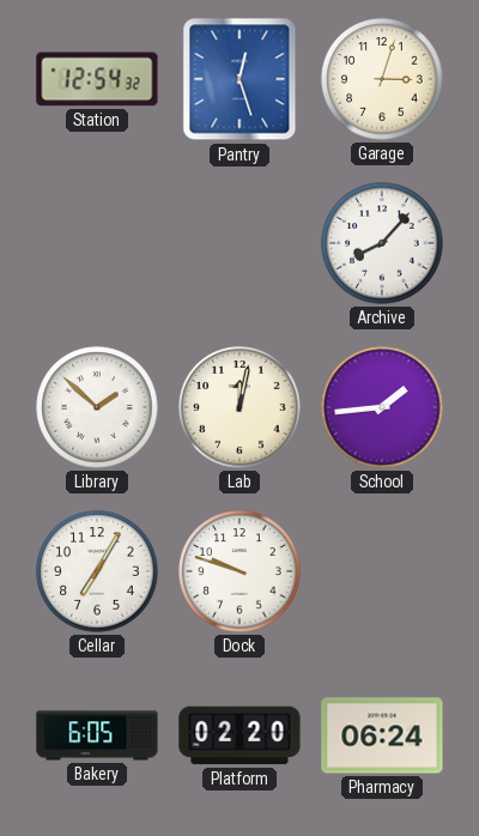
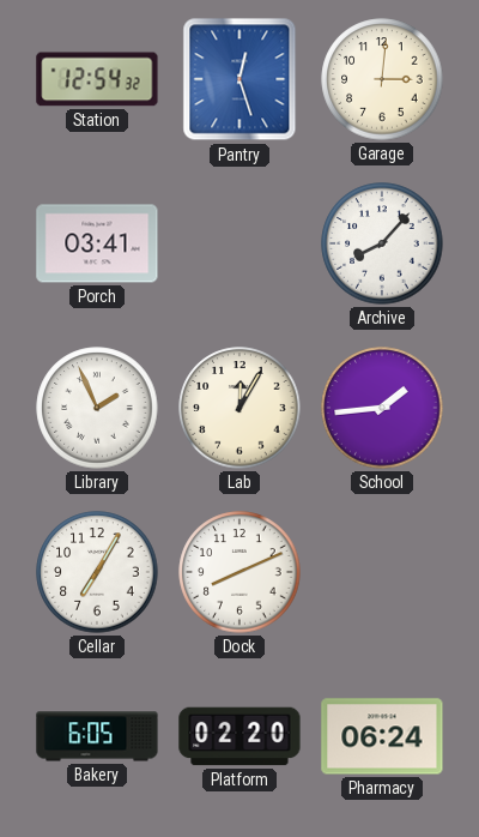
Garage: 3:03 -> 3:01 (382, 79)
Porch: none -> 03:41 (97, 243)
Library: 1:52 -> 1:56 (97, 408)
Lab: 12:02 -> 12:05 (239, 408)
Dock: 9:48 -> 8:11 (239, 572)
